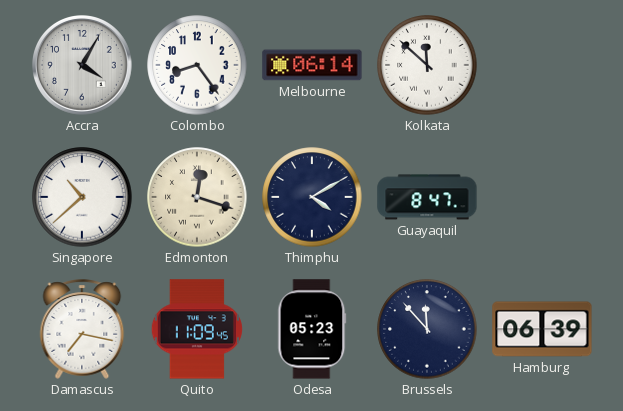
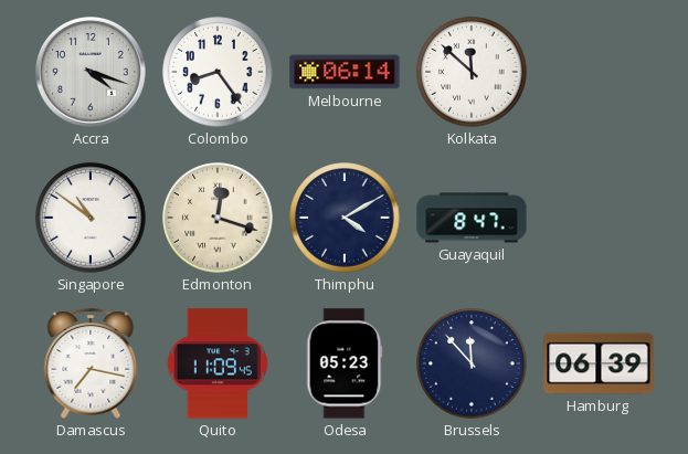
Accra: 4:05 -> 4:18 (92, 73)
Singapore: 10:38 -> 10:51 (91, 218)
